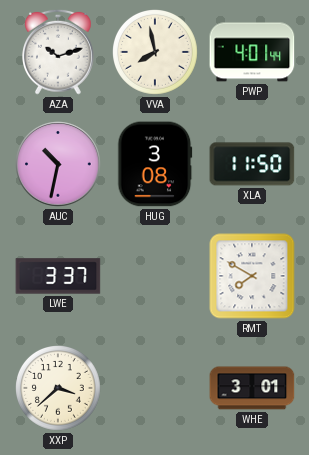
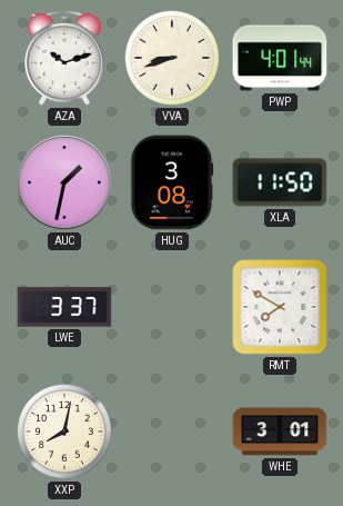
VVA: 7:58 -> 8:42 (173, 59)
AUC: 10:32 -> 1:32 (64, 182)
XXP: 3:38 -> 8:02 (65, 433)
